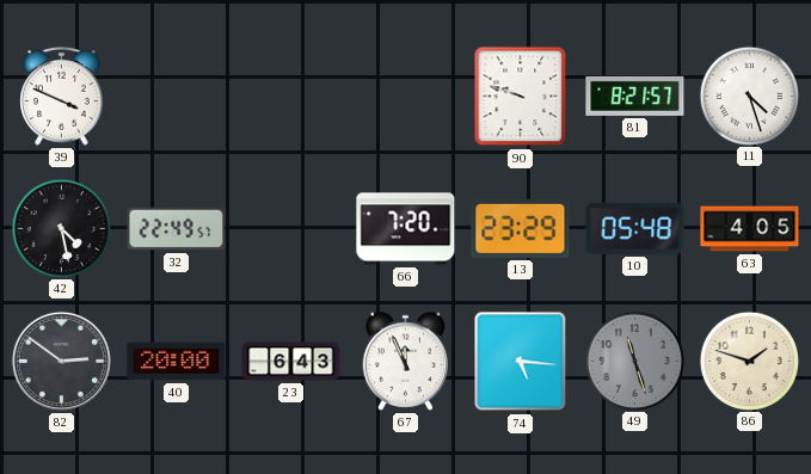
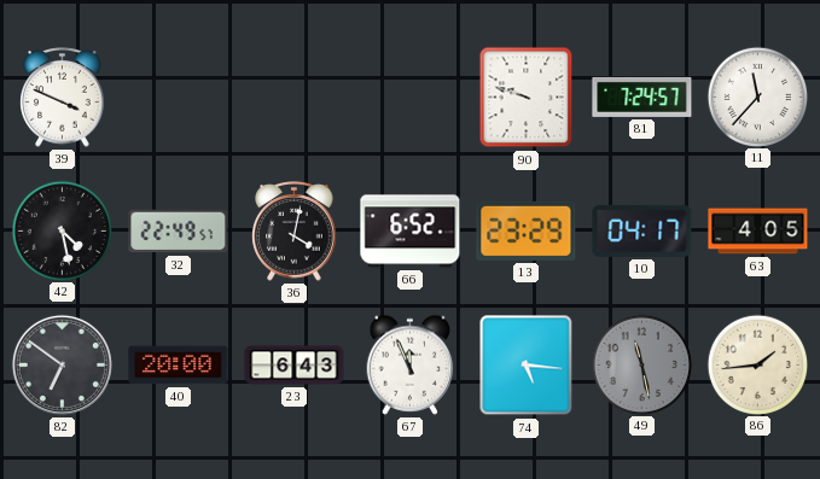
81: 8:21 -> 7:24 (642, 97)
11: 4:27 -> 11:37 (757, 97)
36: none -> 4:02 (295, 232)
66: 7:20 -> 6:52 (411, 232)
10: 05:48 -> 04:17 (642, 230)
82: 2:51 -> 6:51 (62, 364)
49: 11:27 -> 11:28 (641, 364)
86: 1:48 -> 1:44 (757, 364)
